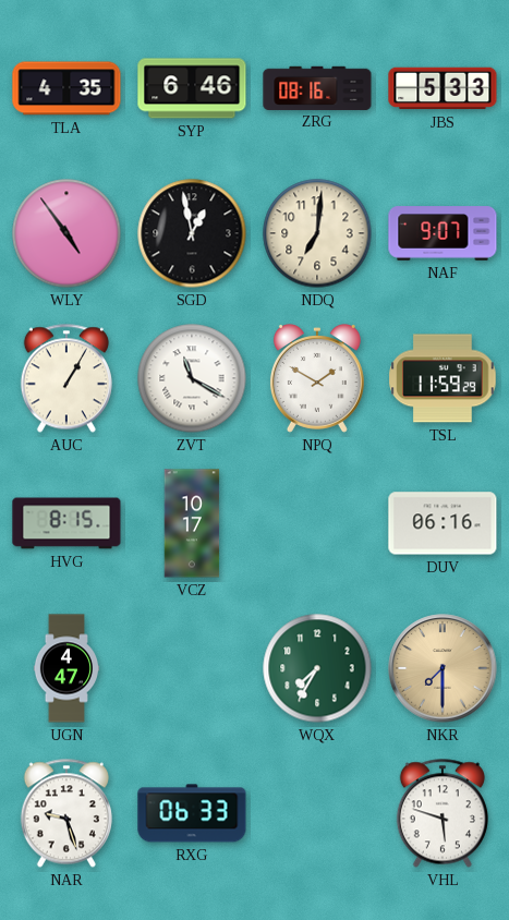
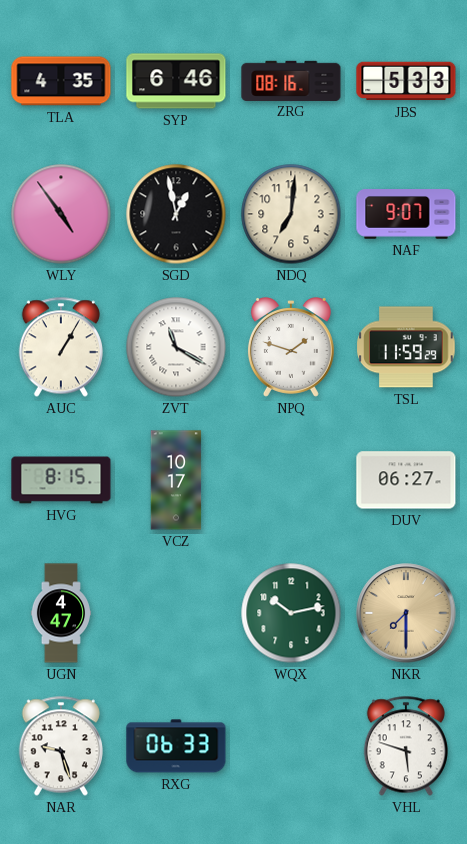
NPQ: 1:50 -> 1:48 (291, 347)
DUV: 06:16 -> 06:27 (406, 480)
WQX: 7:35 -> 10:13 (291, 613)
